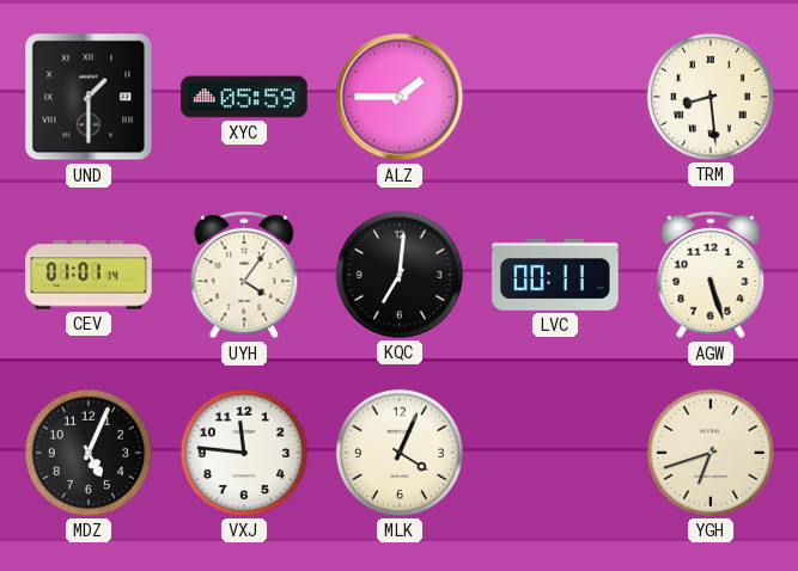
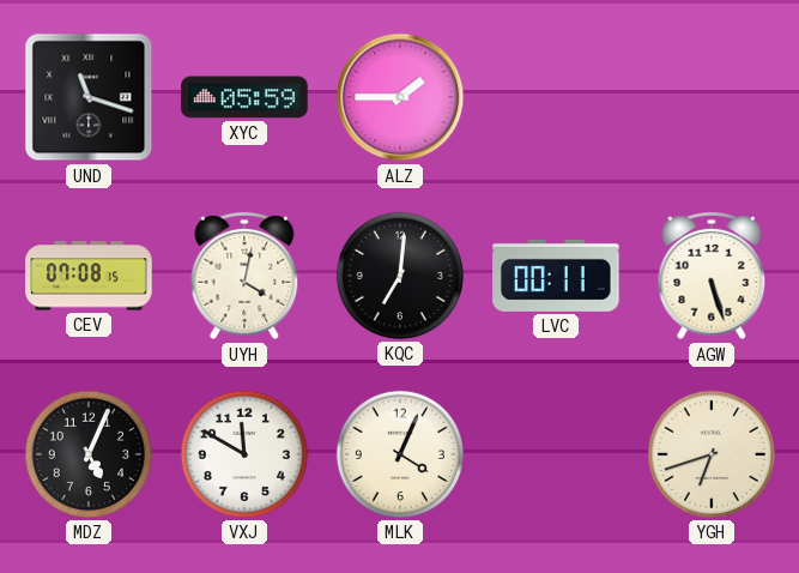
UND: 1:30 -> 11:18 (89, 97)
TRM: 8:29 -> none (711, 97)
CEV: 01:01 -> 07:08 (89, 276)
UYH: 4:06 -> 4:02 (244, 276)
VXJ: 11:46 -> 11:50 (244, 454)
